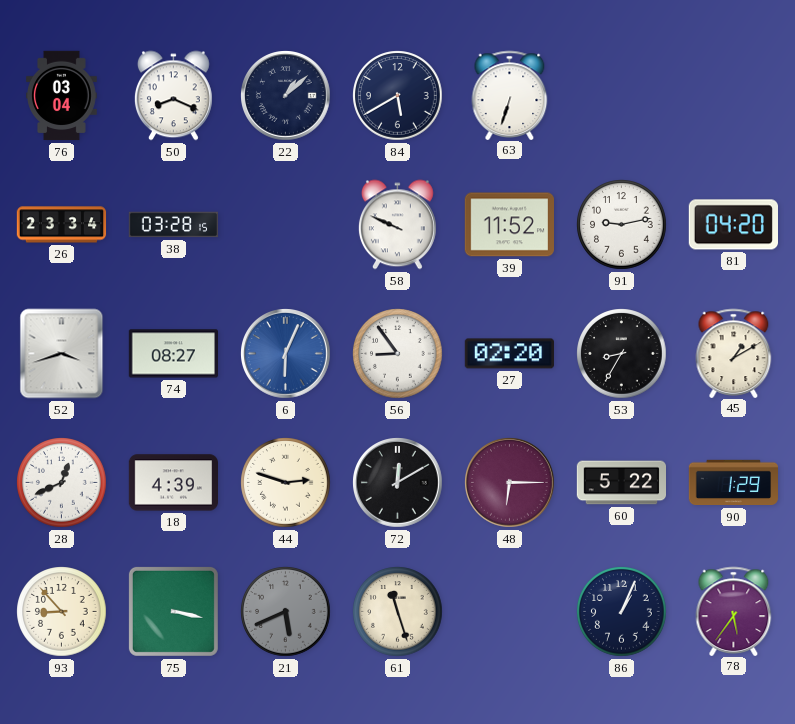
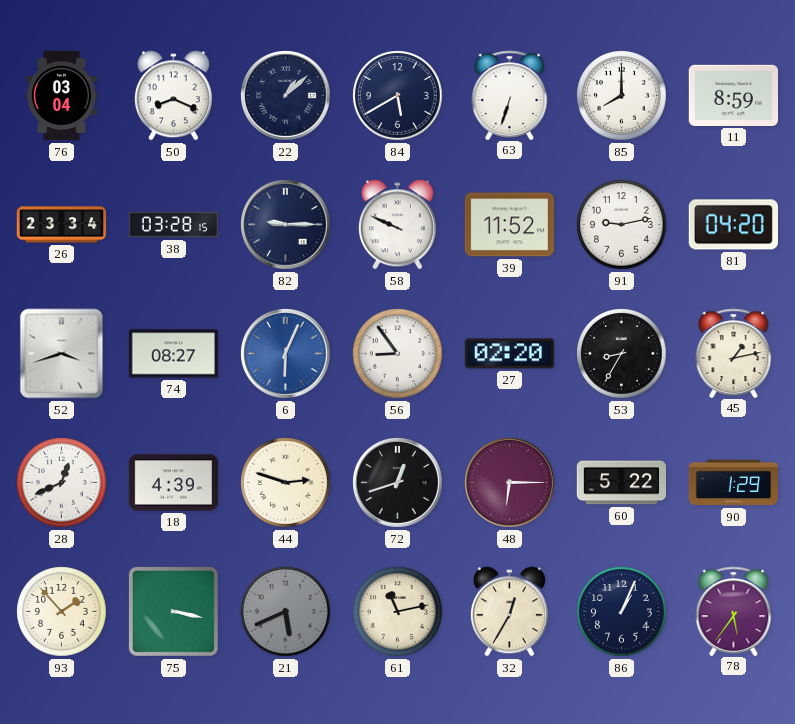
85: none -> 8:00 (622, 96)
11: none -> 8:59 (733, 95)
82: none -> 9:15 (286, 225)
45: 1:10 -> 1:13 (734, 353)
72: 12:10 -> 12:42 (398, 483)
93: 8:53 -> 1:53 (62, 612)
61: 11:27 -> 11:13 (398, 612)
32: none -> 12:35 (509, 612)
